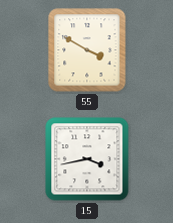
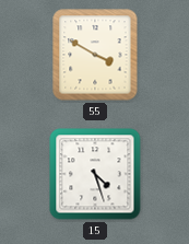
15: 3:43 -> 4:27 (95, 174)
